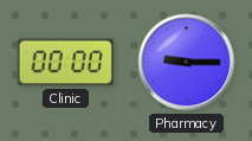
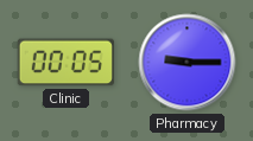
Clinic: 00:00 -> 00:05 (65, 63)
